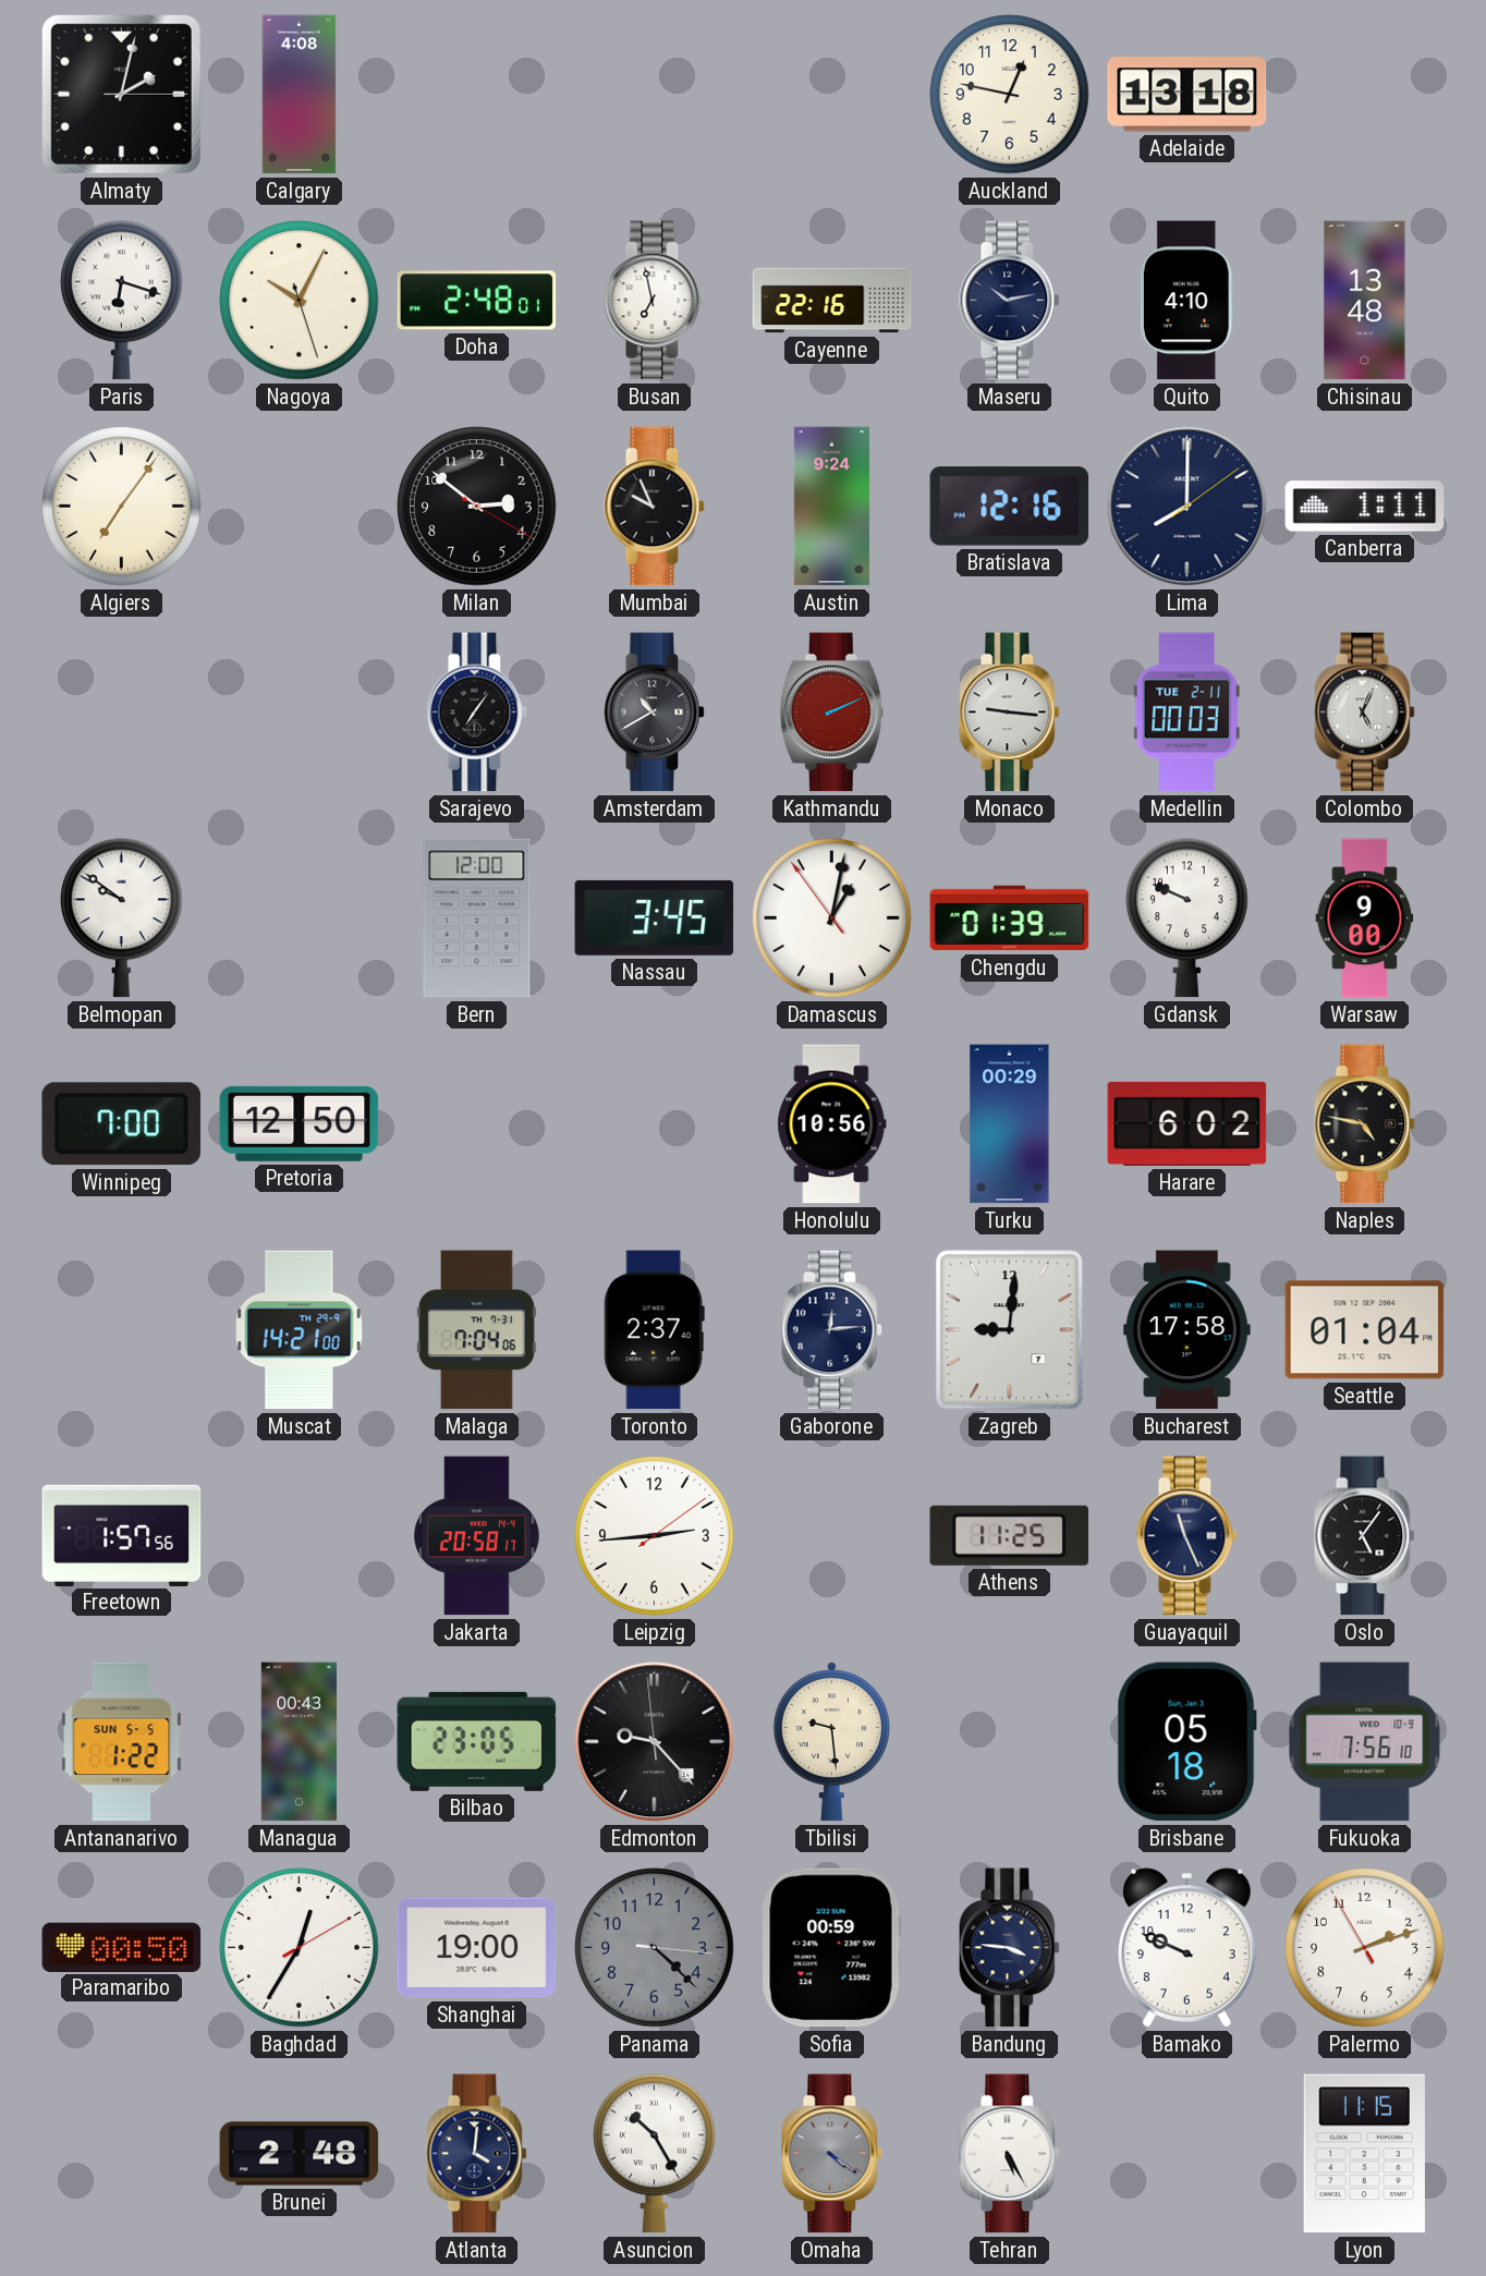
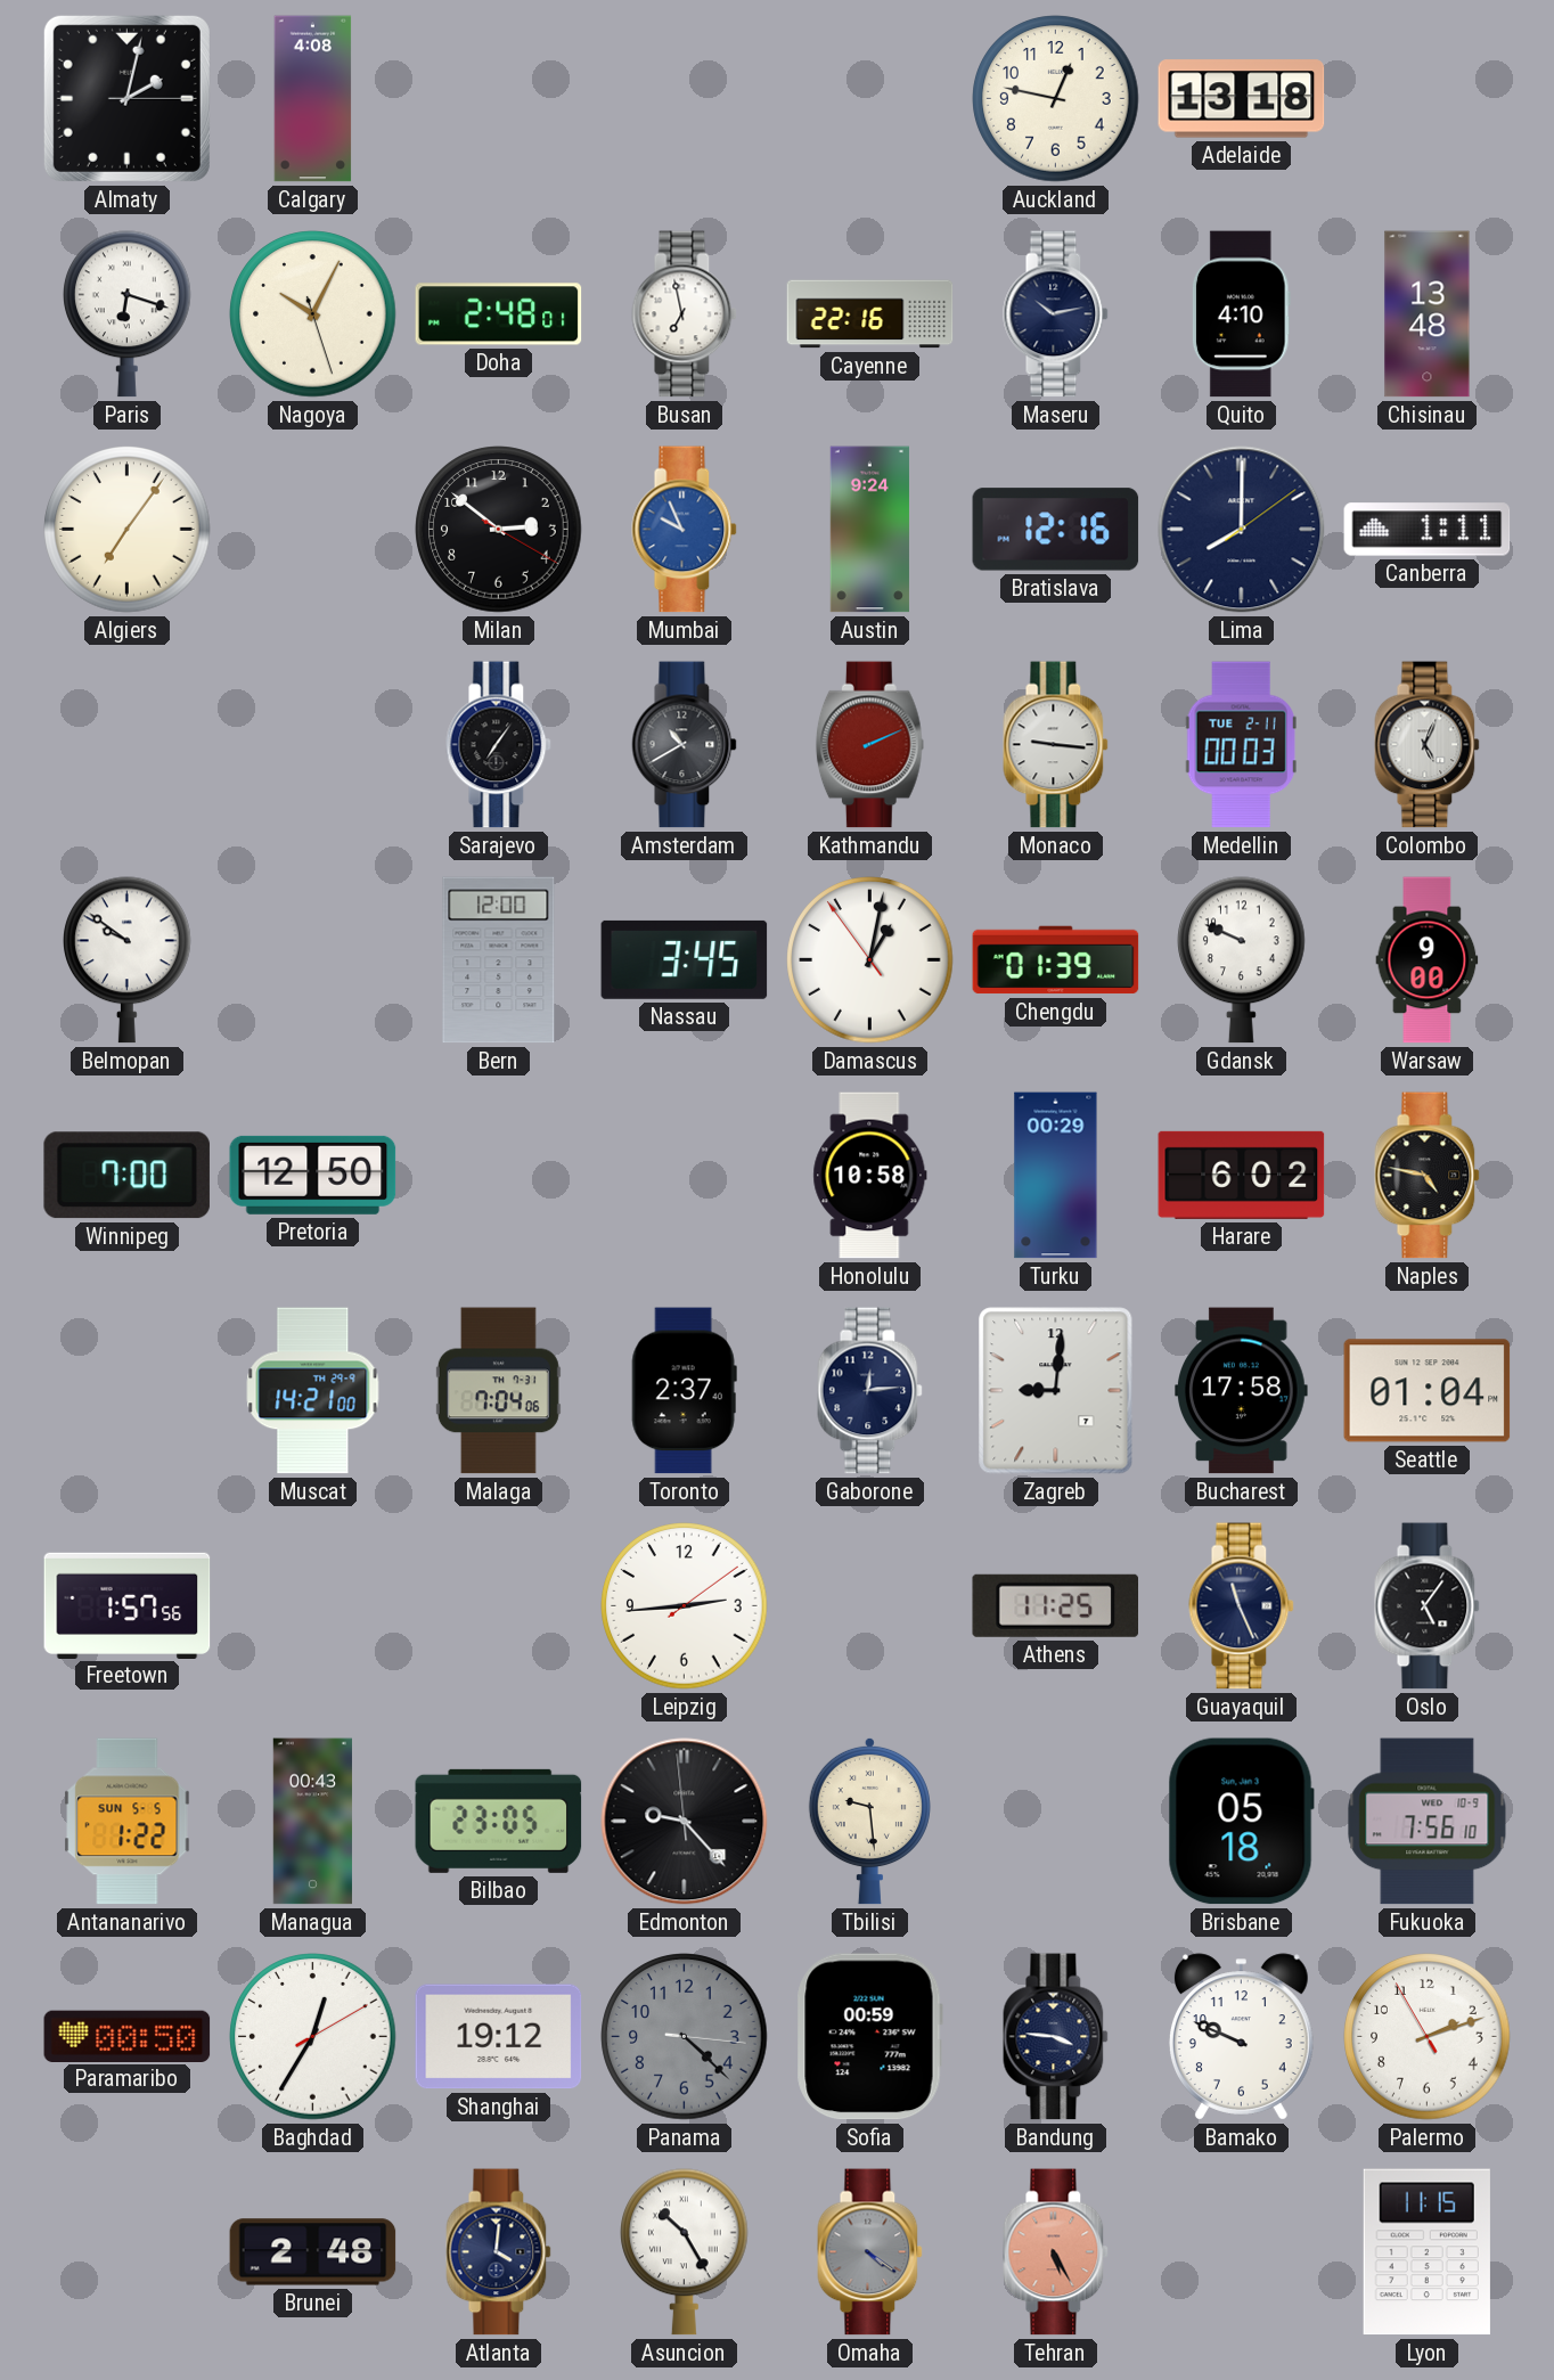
Mumbai dial: black -> blue (685, 530)
Honolulu: 10:56 -> 10:58 (870, 1176)
Jakarta: 20:58 -> none (477, 1536)
Shanghai: 19:00 -> 19:12 (499, 2037)
Tehran dial: white -> salmon (1056, 2252)
